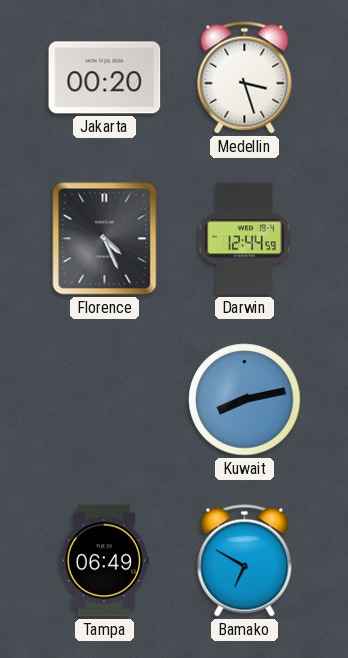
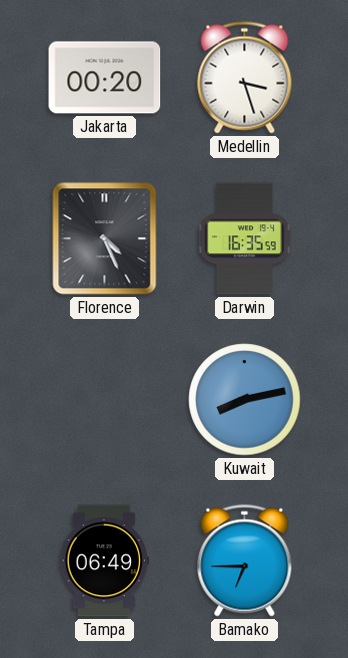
Darwin: 12:44 -> 16:35 (244, 239)
Bamako: 6:50 -> 6:45 (245, 561)
